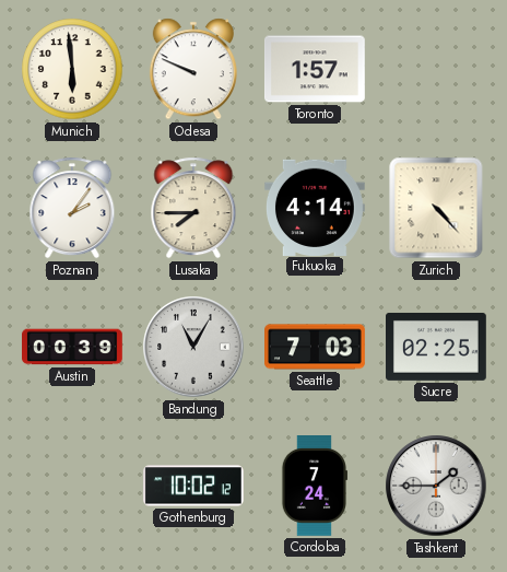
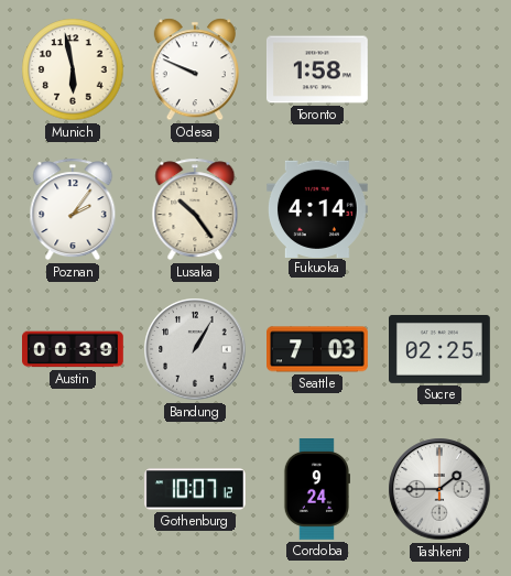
Munich: 5:59 -> 5:58 (73, 69)
Toronto: 1:57 -> 1:58 (317, 69)
Lusaka: 7:45 -> 10:24 (195, 209)
Zurich: 4:23 -> none (436, 208)
Bandung: 11:05 -> 1:05 (195, 349)
Gothenburg: 10:02 -> 10:07 (196, 489)
Cordoba: 7:24 -> 9:24 (316, 490)
